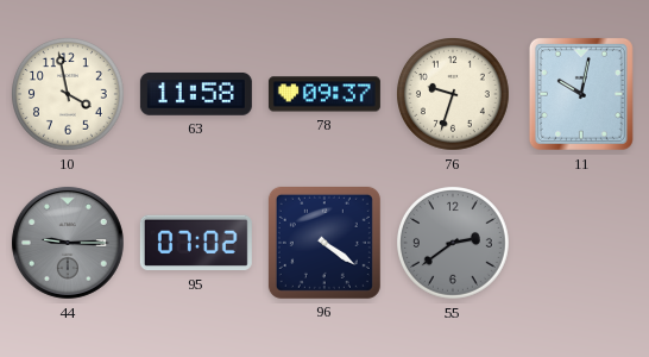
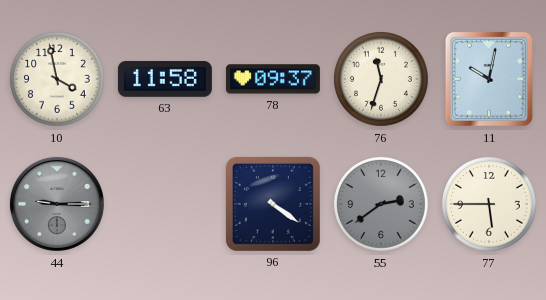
76: 9:33 -> 11:33 (382, 80)
95: 07:02 -> none (196, 243)
77: none -> 5:45 (490, 205)
